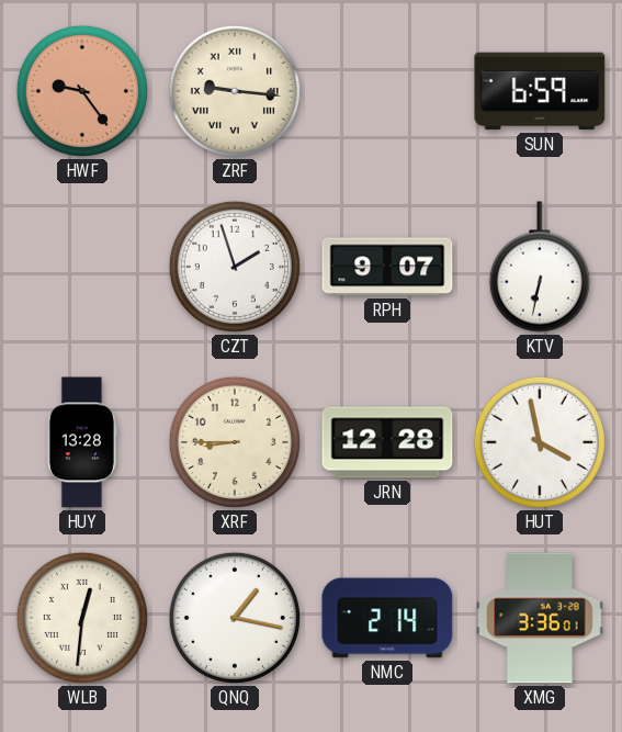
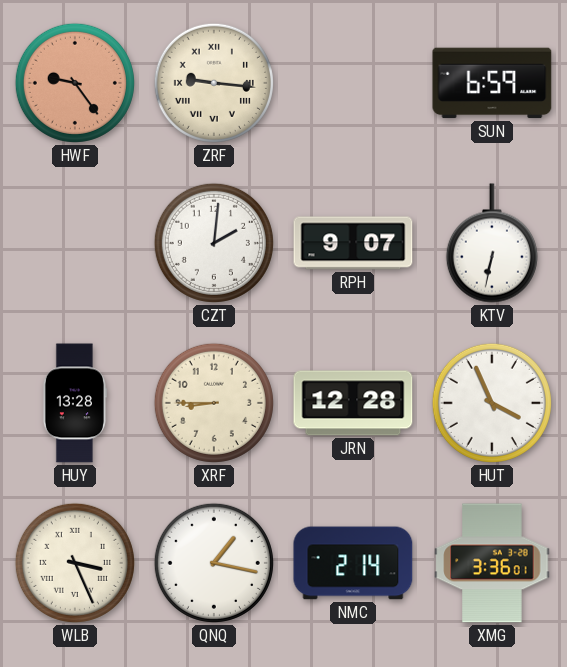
CZT: 1:57 -> 2:01 (214, 243)
HUT: 3:58 -> 3:56 (492, 403)
WLB: 12:31 -> 3:26 (75, 563)
